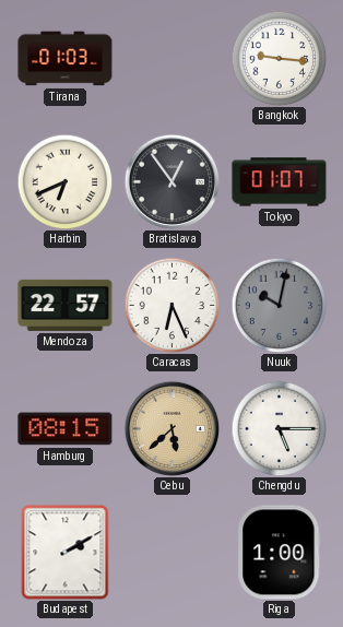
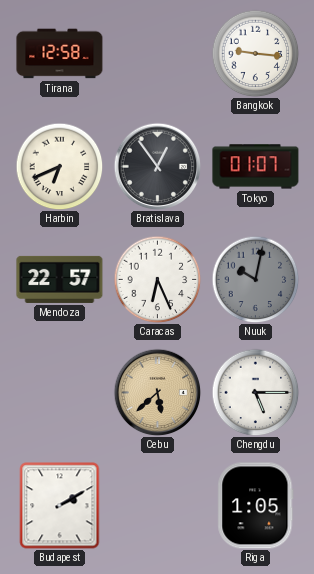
Tirana: 01:03 -> 12:58 (60, 54)
Hamburg: 08:15 -> none (66, 429)
Riga: 1:00 -> 1:05 (256, 506)
